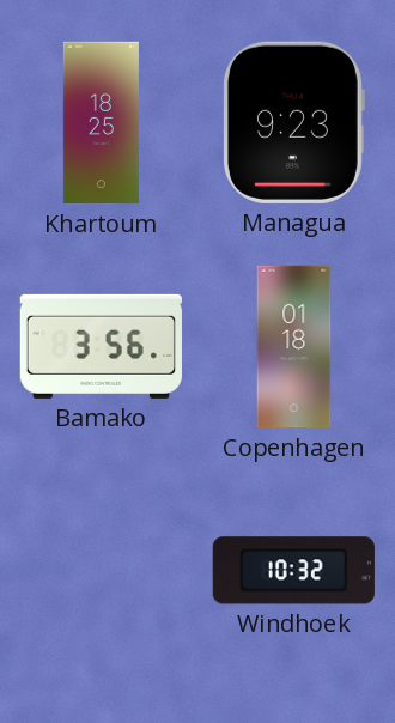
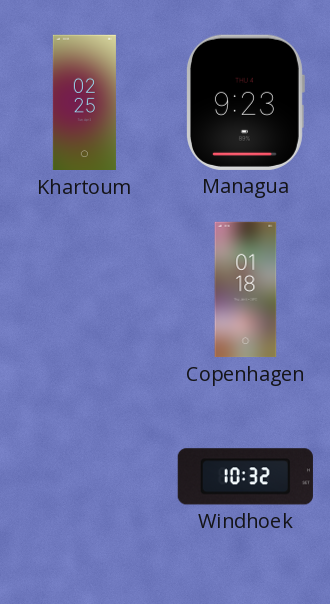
Khartoum: 18:25 -> 02:25 (84, 103)
Bamako: 3:56 -> none (101, 346)
